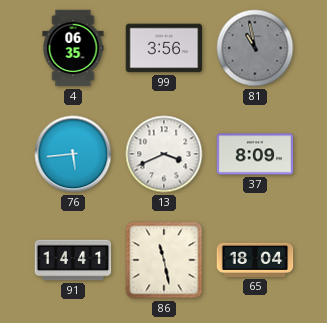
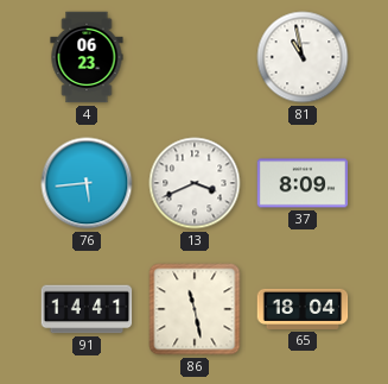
4: 06:35 -> 06:23 (87, 57)
99: 3:56 -> none (164, 48)
81 dial: grey -> white (303, 57)
